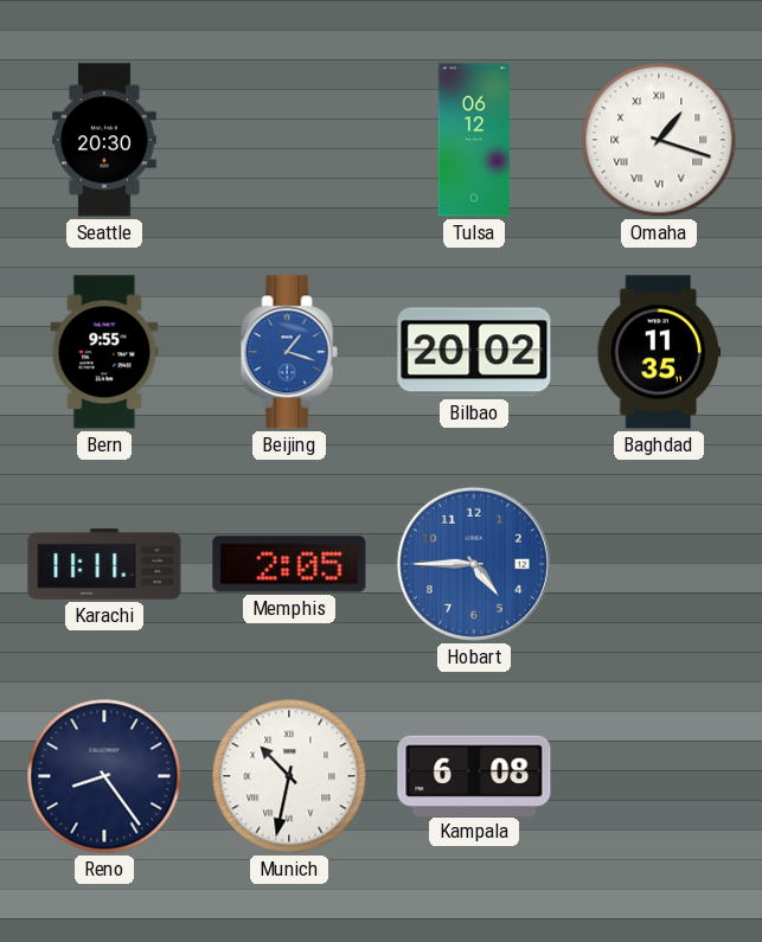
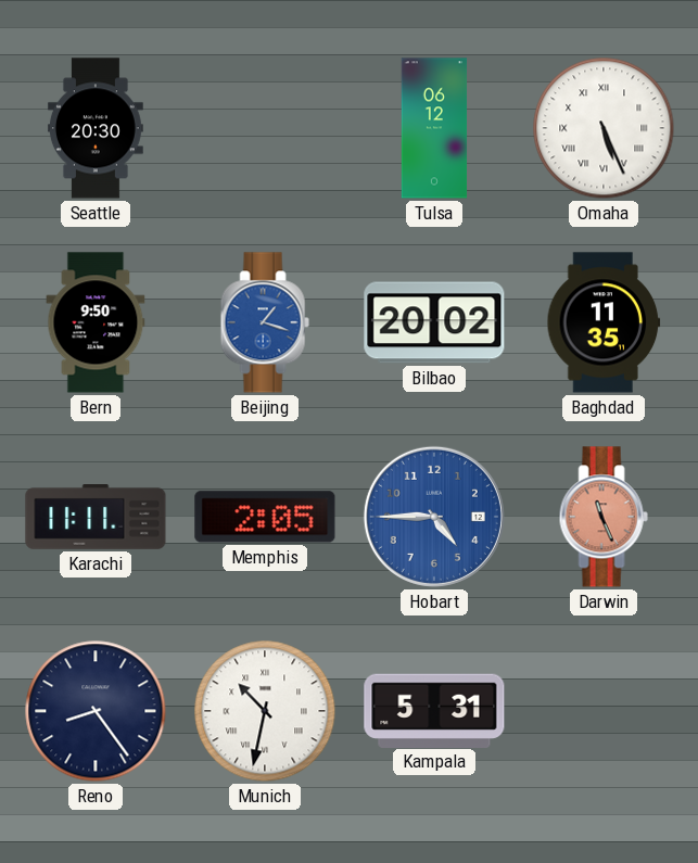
Omaha: 1:18 -> 5:26 (604, 128)
Bern: 9:55 -> 9:50 (96, 322)
Darwin: none -> 11:26 (604, 517)
Kampala: 6:08 -> 5:31 (434, 710)
